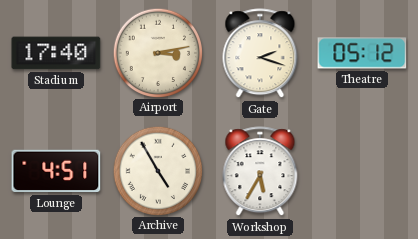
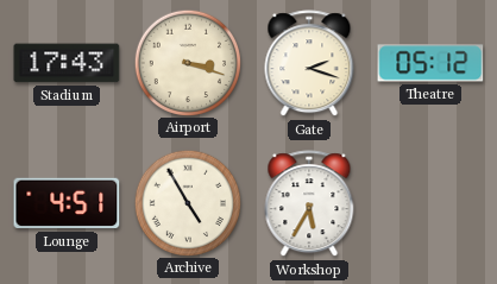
Stadium: 17:40 -> 17:43 (67, 63)
Airport: 3:13 -> 3:18 (187, 62)
